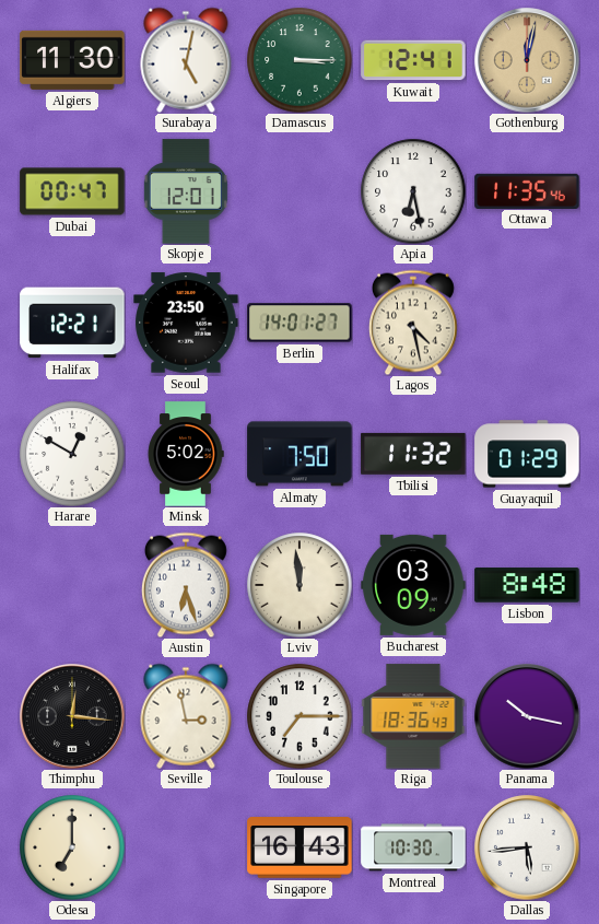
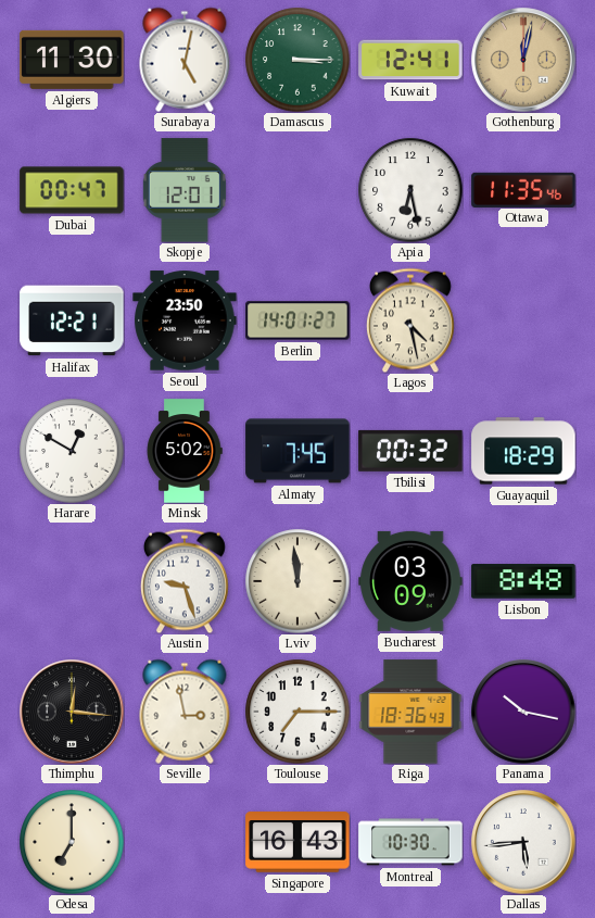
Almaty: 7:50 -> 7:45 (297, 451)
Tbilisi: 11:32 -> 00:32 (410, 451)
Guayaquil: 01:29 -> 18:29 (523, 451)
Austin: 6:27 -> 9:27 (185, 581)
